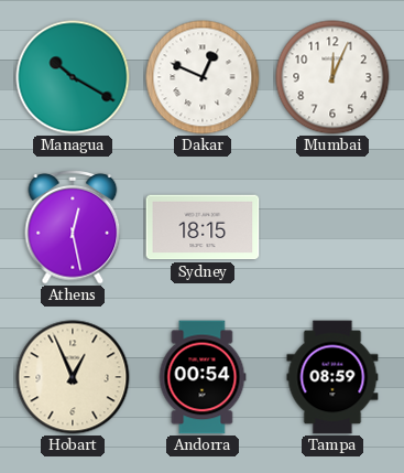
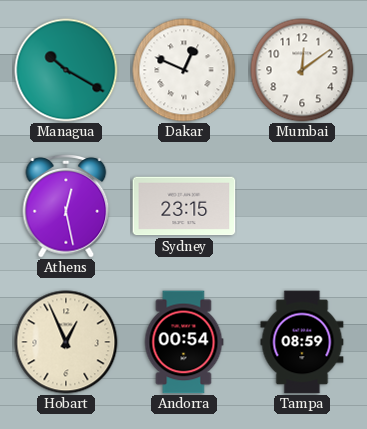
Mumbai: 12:04 -> 12:09 (302, 70)
Sydney: 18:15 -> 23:15 (184, 206)
